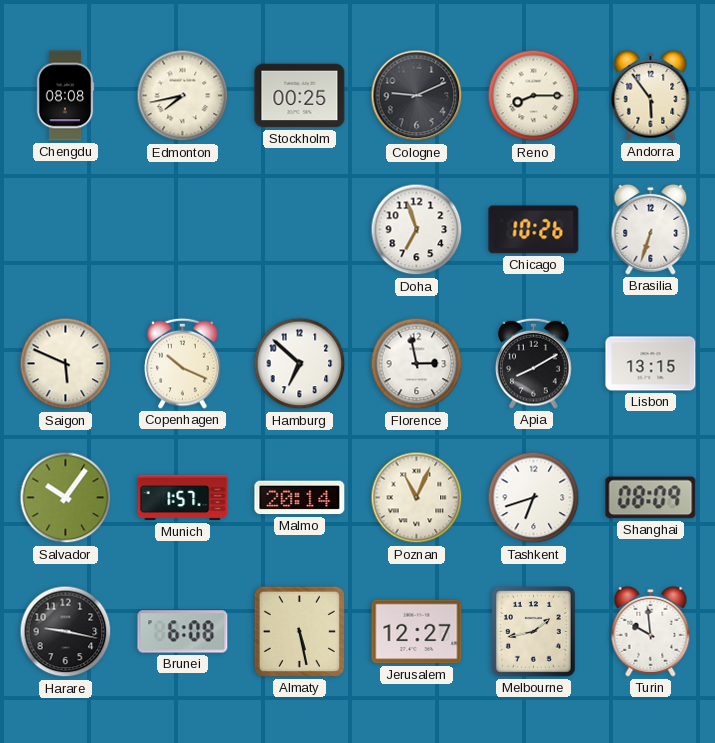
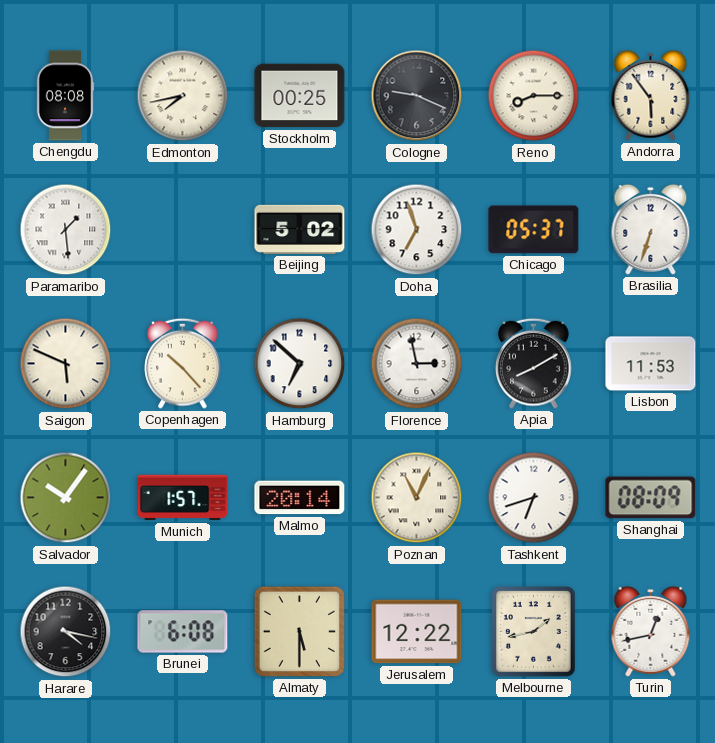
Cologne: 9:11 -> 9:19 (417, 96)
Paramaribo: none -> 1:29 (66, 230)
Beijing: none -> 5:02 (300, 229)
Chicago: 10:26 -> 05:37 (534, 230)
Copenhagen: 10:19 -> 10:23 (183, 363)
Lisbon: 13:15 -> 11:53 (651, 364)
Harare: 9:17 -> 4:17 (66, 632)
Almaty: 5:28 -> 5:30 (299, 631)
Jerusalem: 12:27 -> 12:22 (417, 632)
Turin: 9:59 -> 12:43 (651, 631)
